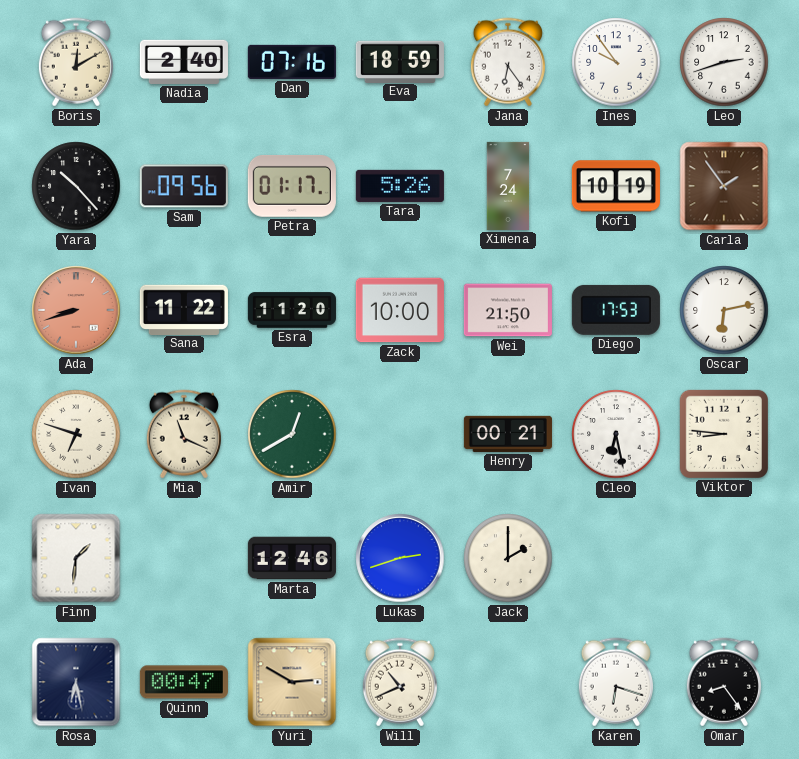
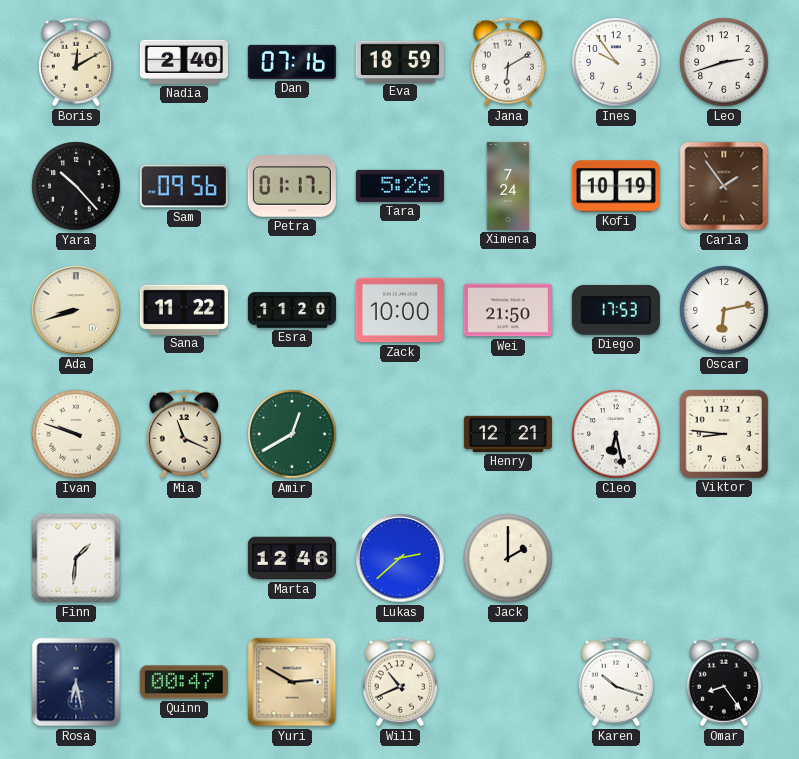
Jana: 6:24 -> 6:10 (508, 62)
Ada dial: salmon -> cream (76, 310)
Ivan: 6:48 -> 9:48 (76, 434)
Henry: 00:21 -> 12:21 (508, 434)
Lukas: 2:42 -> 2:38 (400, 558)
Karen: 6:18 -> 10:18 (616, 682)
